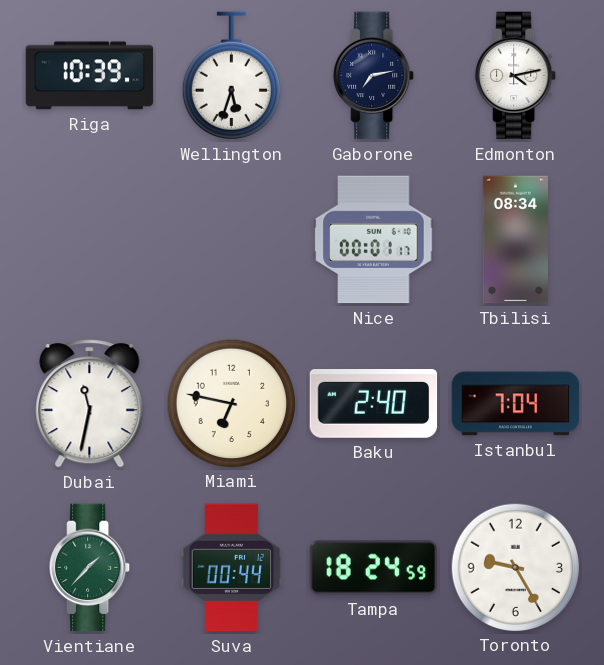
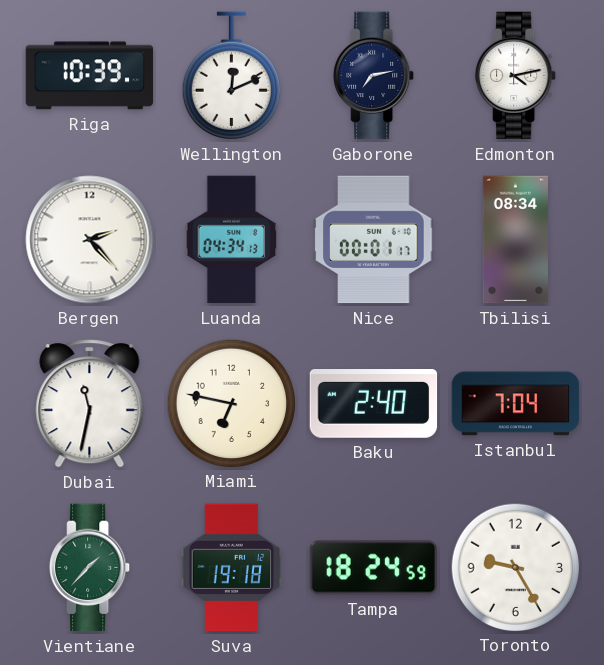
Wellington: 5:33 -> 12:11 (231, 76)
Bergen: none -> 2:23 (90, 240)
Luanda: none -> 04:34 (232, 240)
Suva: 00:44 -> 19:18 (232, 568)
